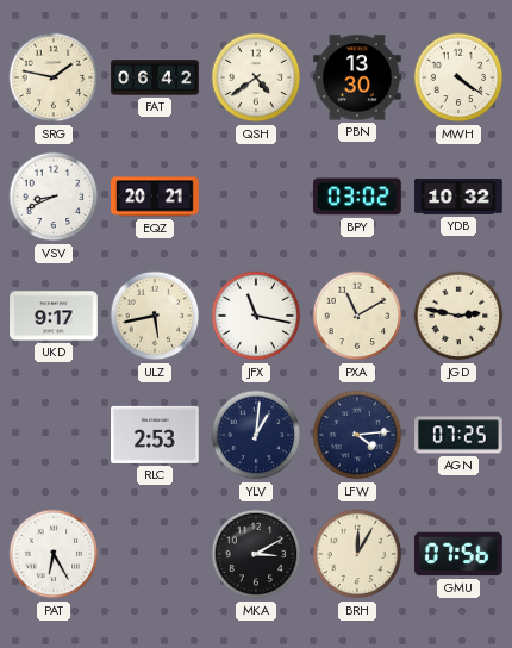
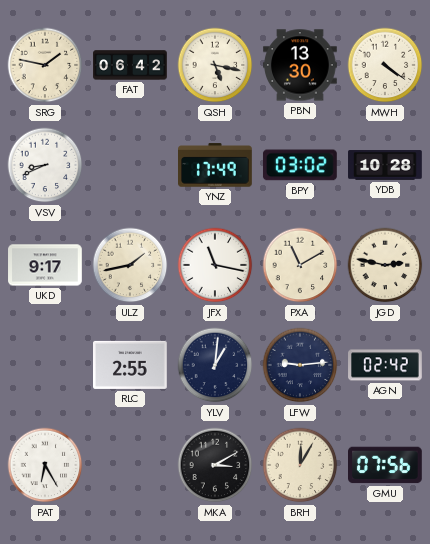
QSH: 4:39 -> 5:17 (215, 65)
EQZ: 20:21 -> none (155, 197)
YNZ: none -> 17:49 (216, 165)
YDB: 10:32 -> 10:28 (385, 165)
ULZ: 5:43 -> 1:43 (130, 265)
RLC: 2:53 -> 2:55 (131, 365)
LFW: 4:14 -> 9:14 (300, 365)
AGN: 07:25 -> 02:42 (385, 365)
